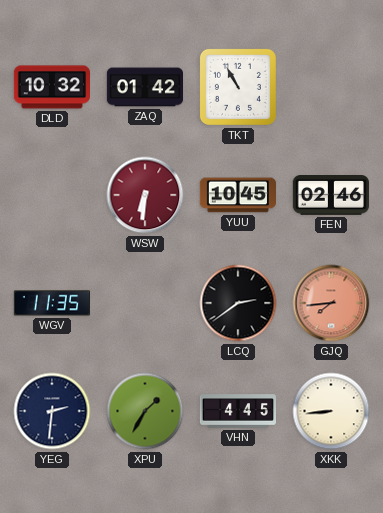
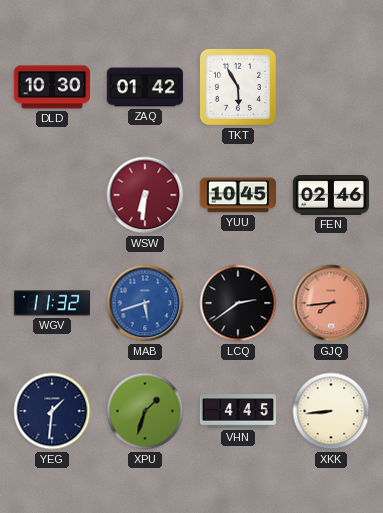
DLD: 10:32 -> 10:30 (51, 87)
TKT: 10:55 -> 5:55 (238, 87)
WGV: 11:35 -> 11:32 (51, 303)
MAB: none -> 5:42 (145, 303)
YEG: 2:31 -> 1:31 (52, 411)
XPU: 1:35 -> 1:33 (145, 411)
